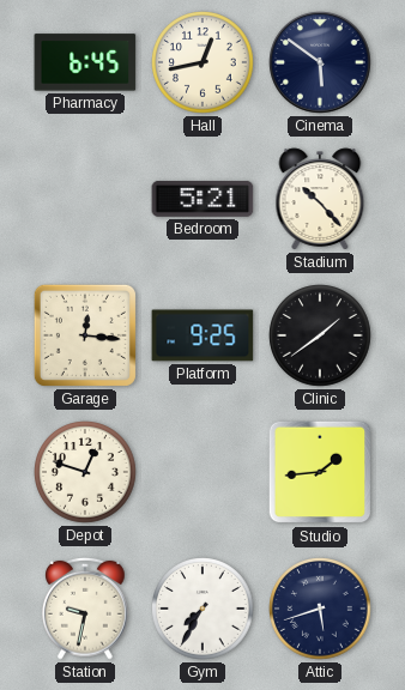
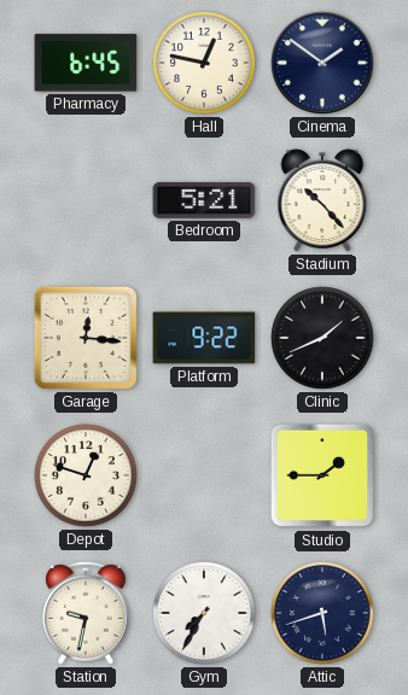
Hall: 12:43 -> 12:47 (204, 63)
Cinema: 5:51 -> 1:51 (322, 63)
Platform: 9:25 -> 9:22 (204, 338)
Clinic: 1:39 -> 1:41 (322, 338)
Studio: 1:44 -> 1:45 (322, 475)
